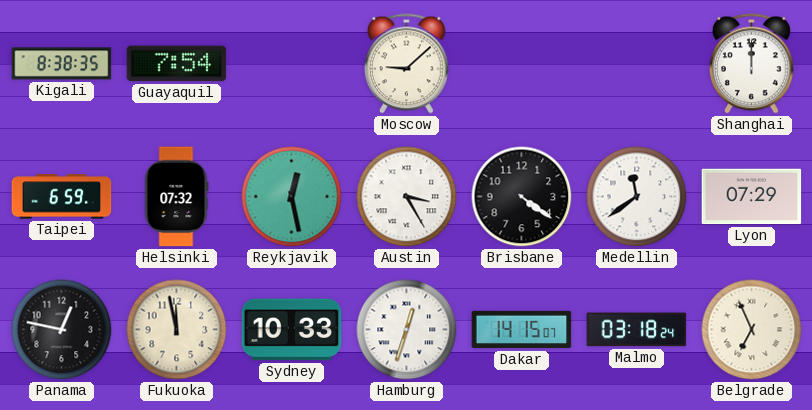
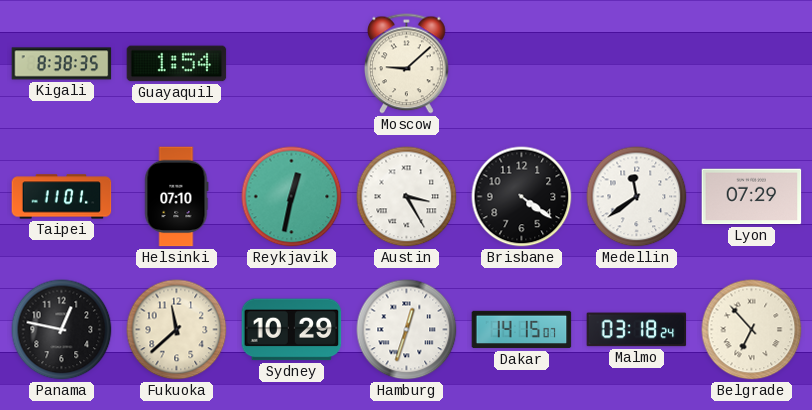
Guayaquil: 7:54 -> 1:54 (177, 64)
Shanghai: 12:00 -> none (752, 64)
Taipei: 6:59 -> 11:01 (62, 197)
Helsinki: 07:32 -> 07:10 (177, 197)
Reykjavik: 12:28 -> 12:32 (292, 197)
Fukuoka: 11:58 -> 11:38 (177, 330)
Sydney: 10:33 -> 10:29 (292, 330)
Belgrade: 6:56 -> 6:53 (752, 330)
